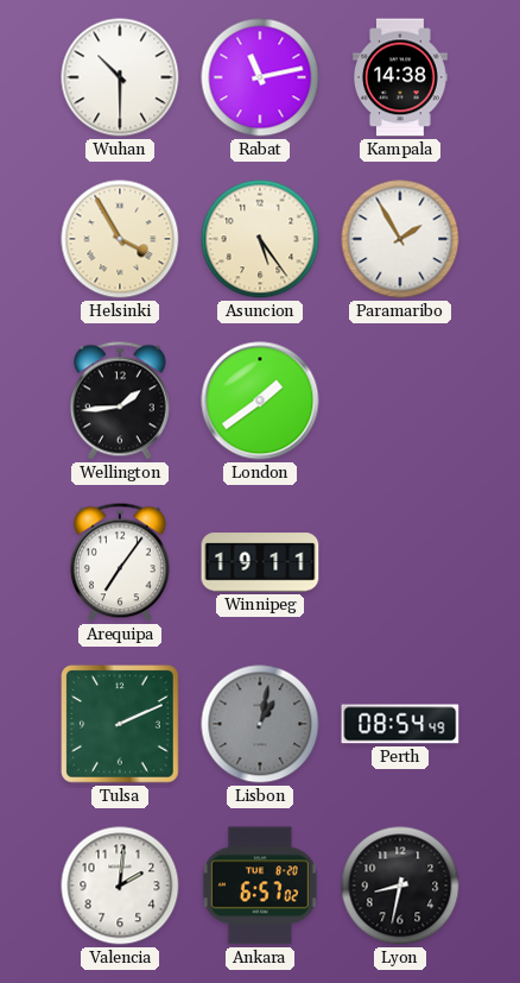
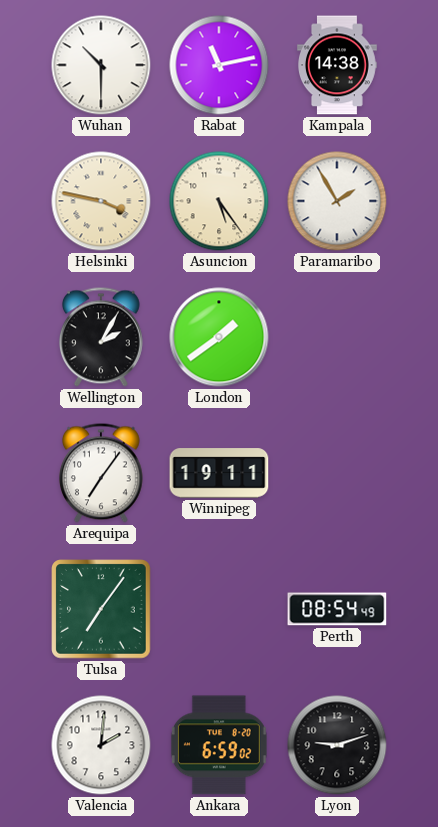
Helsinki: 3:55 -> 3:47 (101, 201)
Wellington: 1:44 -> 2:05 (101, 337)
Tulsa: 2:11 -> 7:06 (101, 609)
Lisbon: 1:02 -> none (260, 724)
Ankara: 6:57 -> 6:59 (219, 745)
Lyon: 8:32 -> 9:12 (337, 745)
